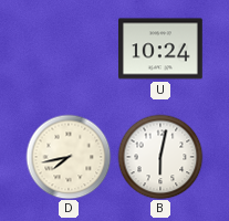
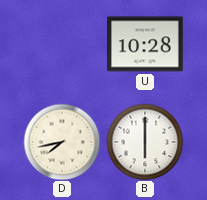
U: 10:24 -> 10:28 (146, 44)
B: 6:02 -> 6:00 (145, 142)
